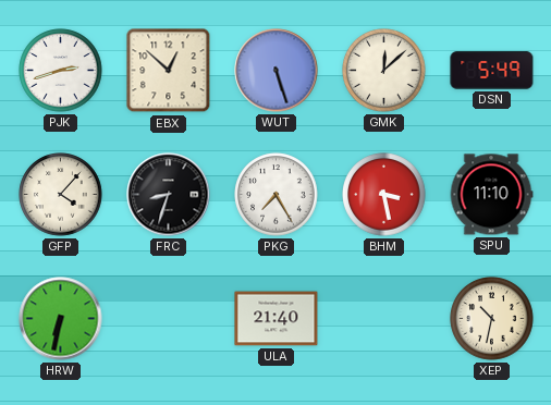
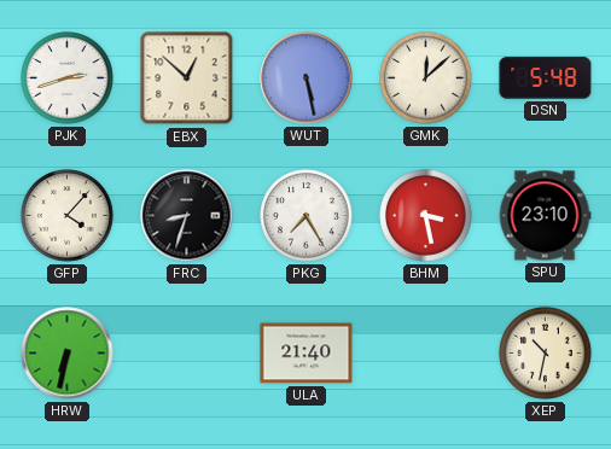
WUT: 5:27 -> 5:28 (307, 78)
DSN: 5:49 -> 5:48 (546, 78)
SPU: 11:10 -> 23:10 (545, 216)
